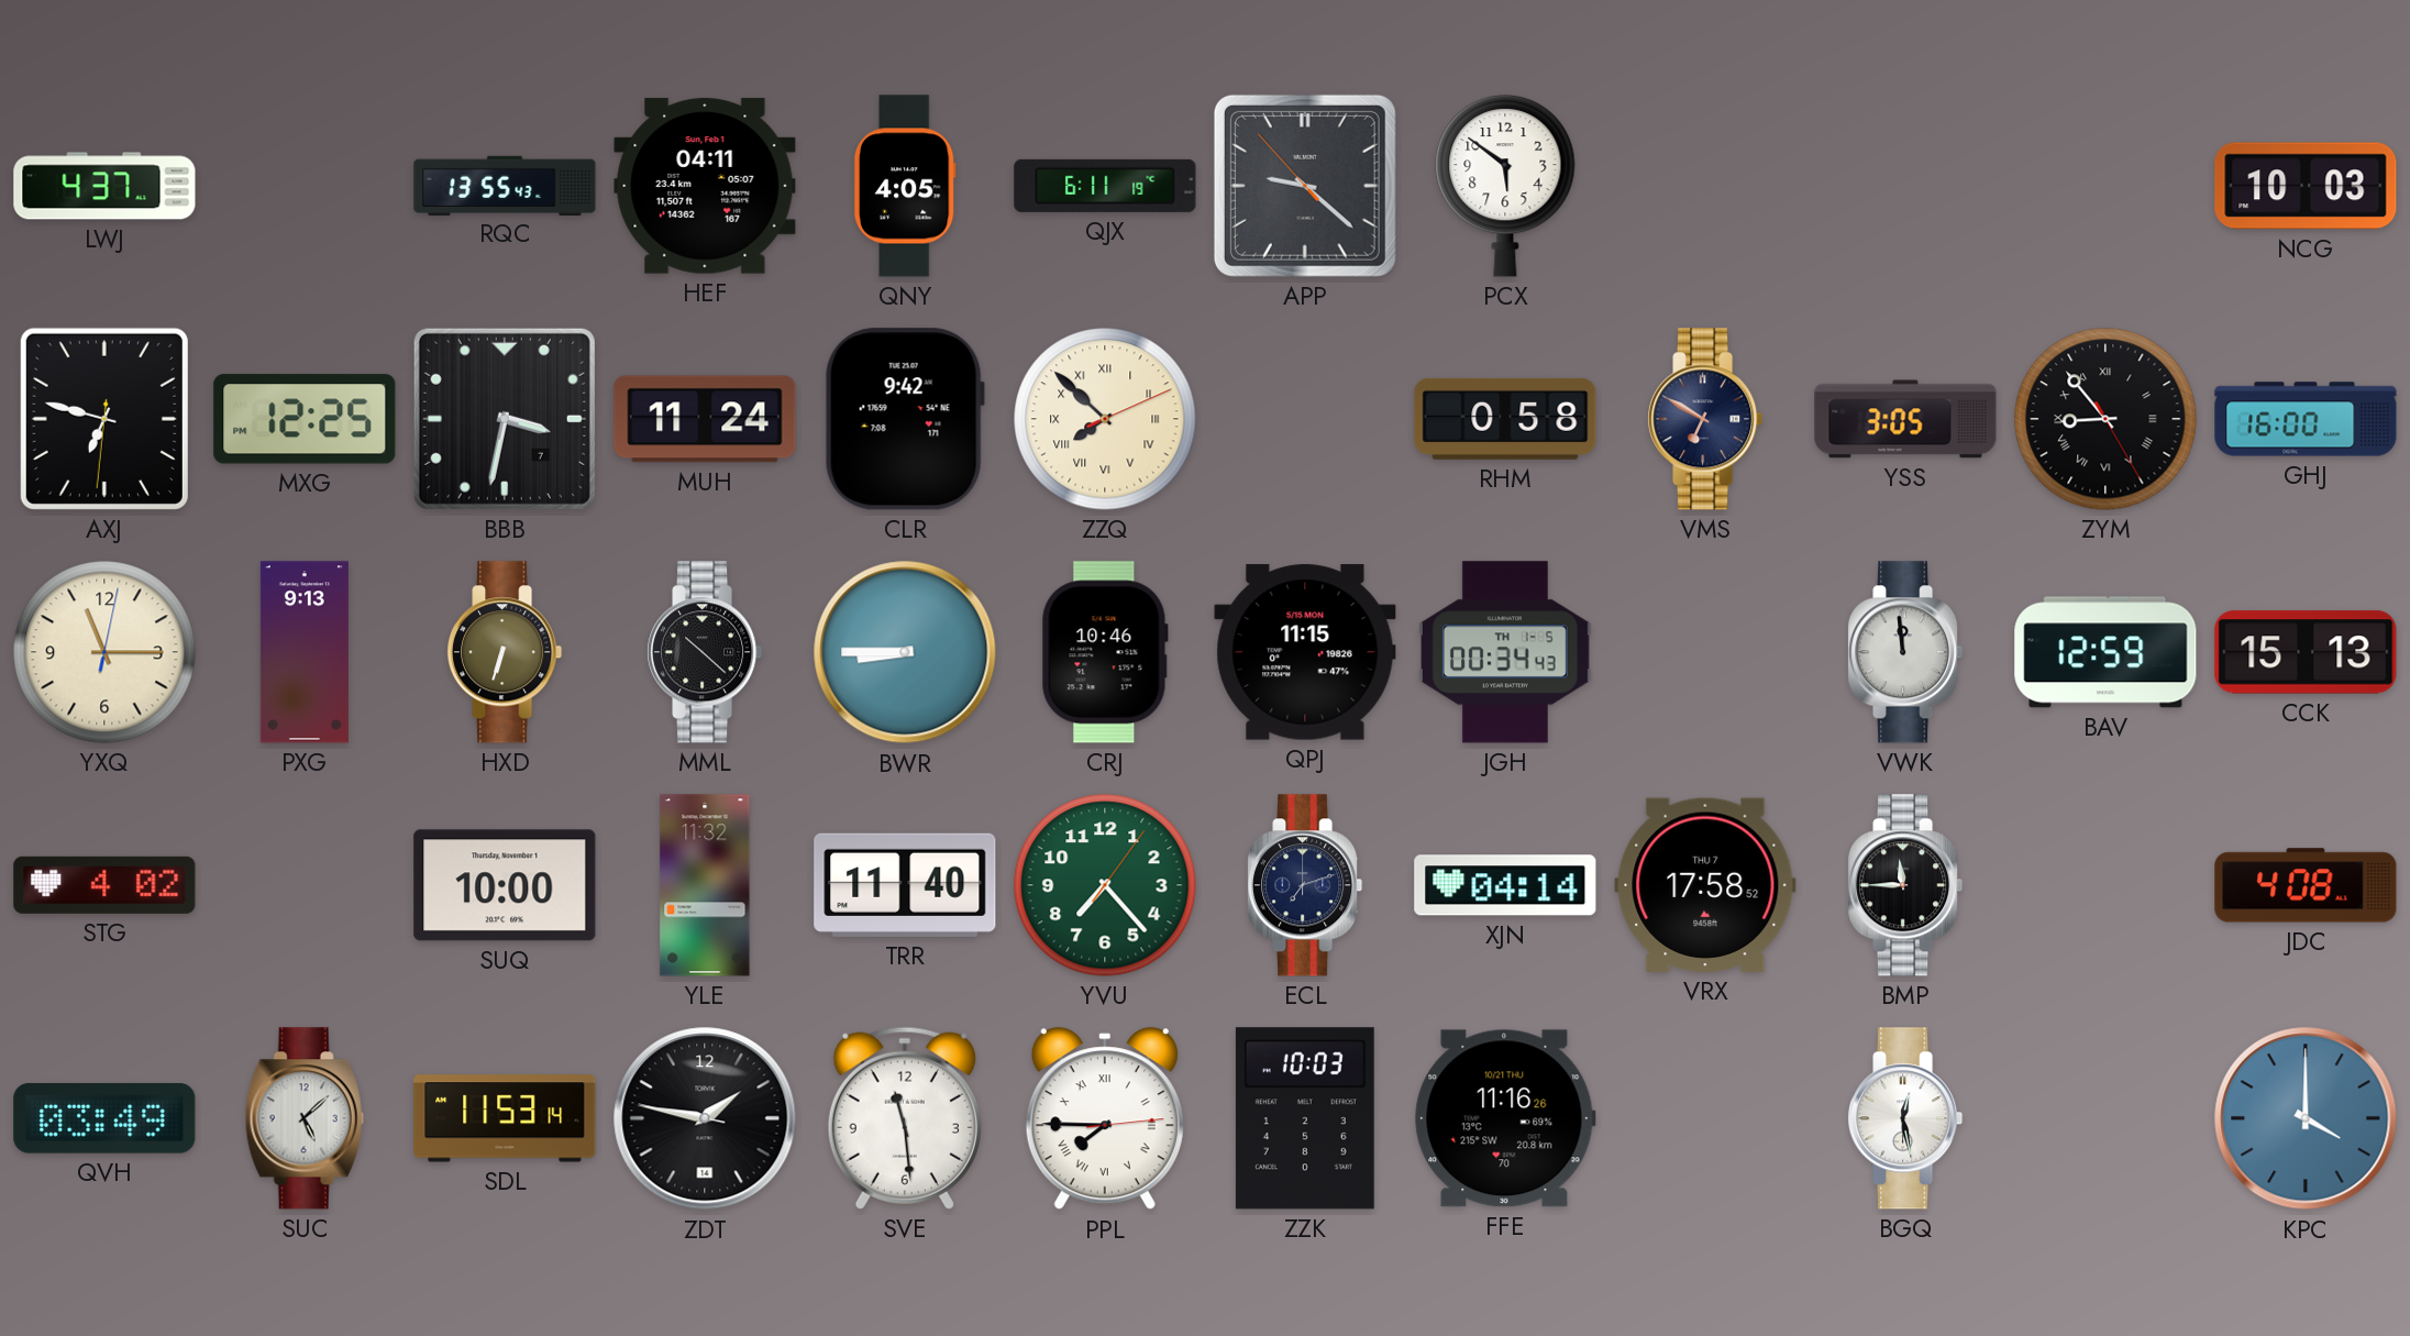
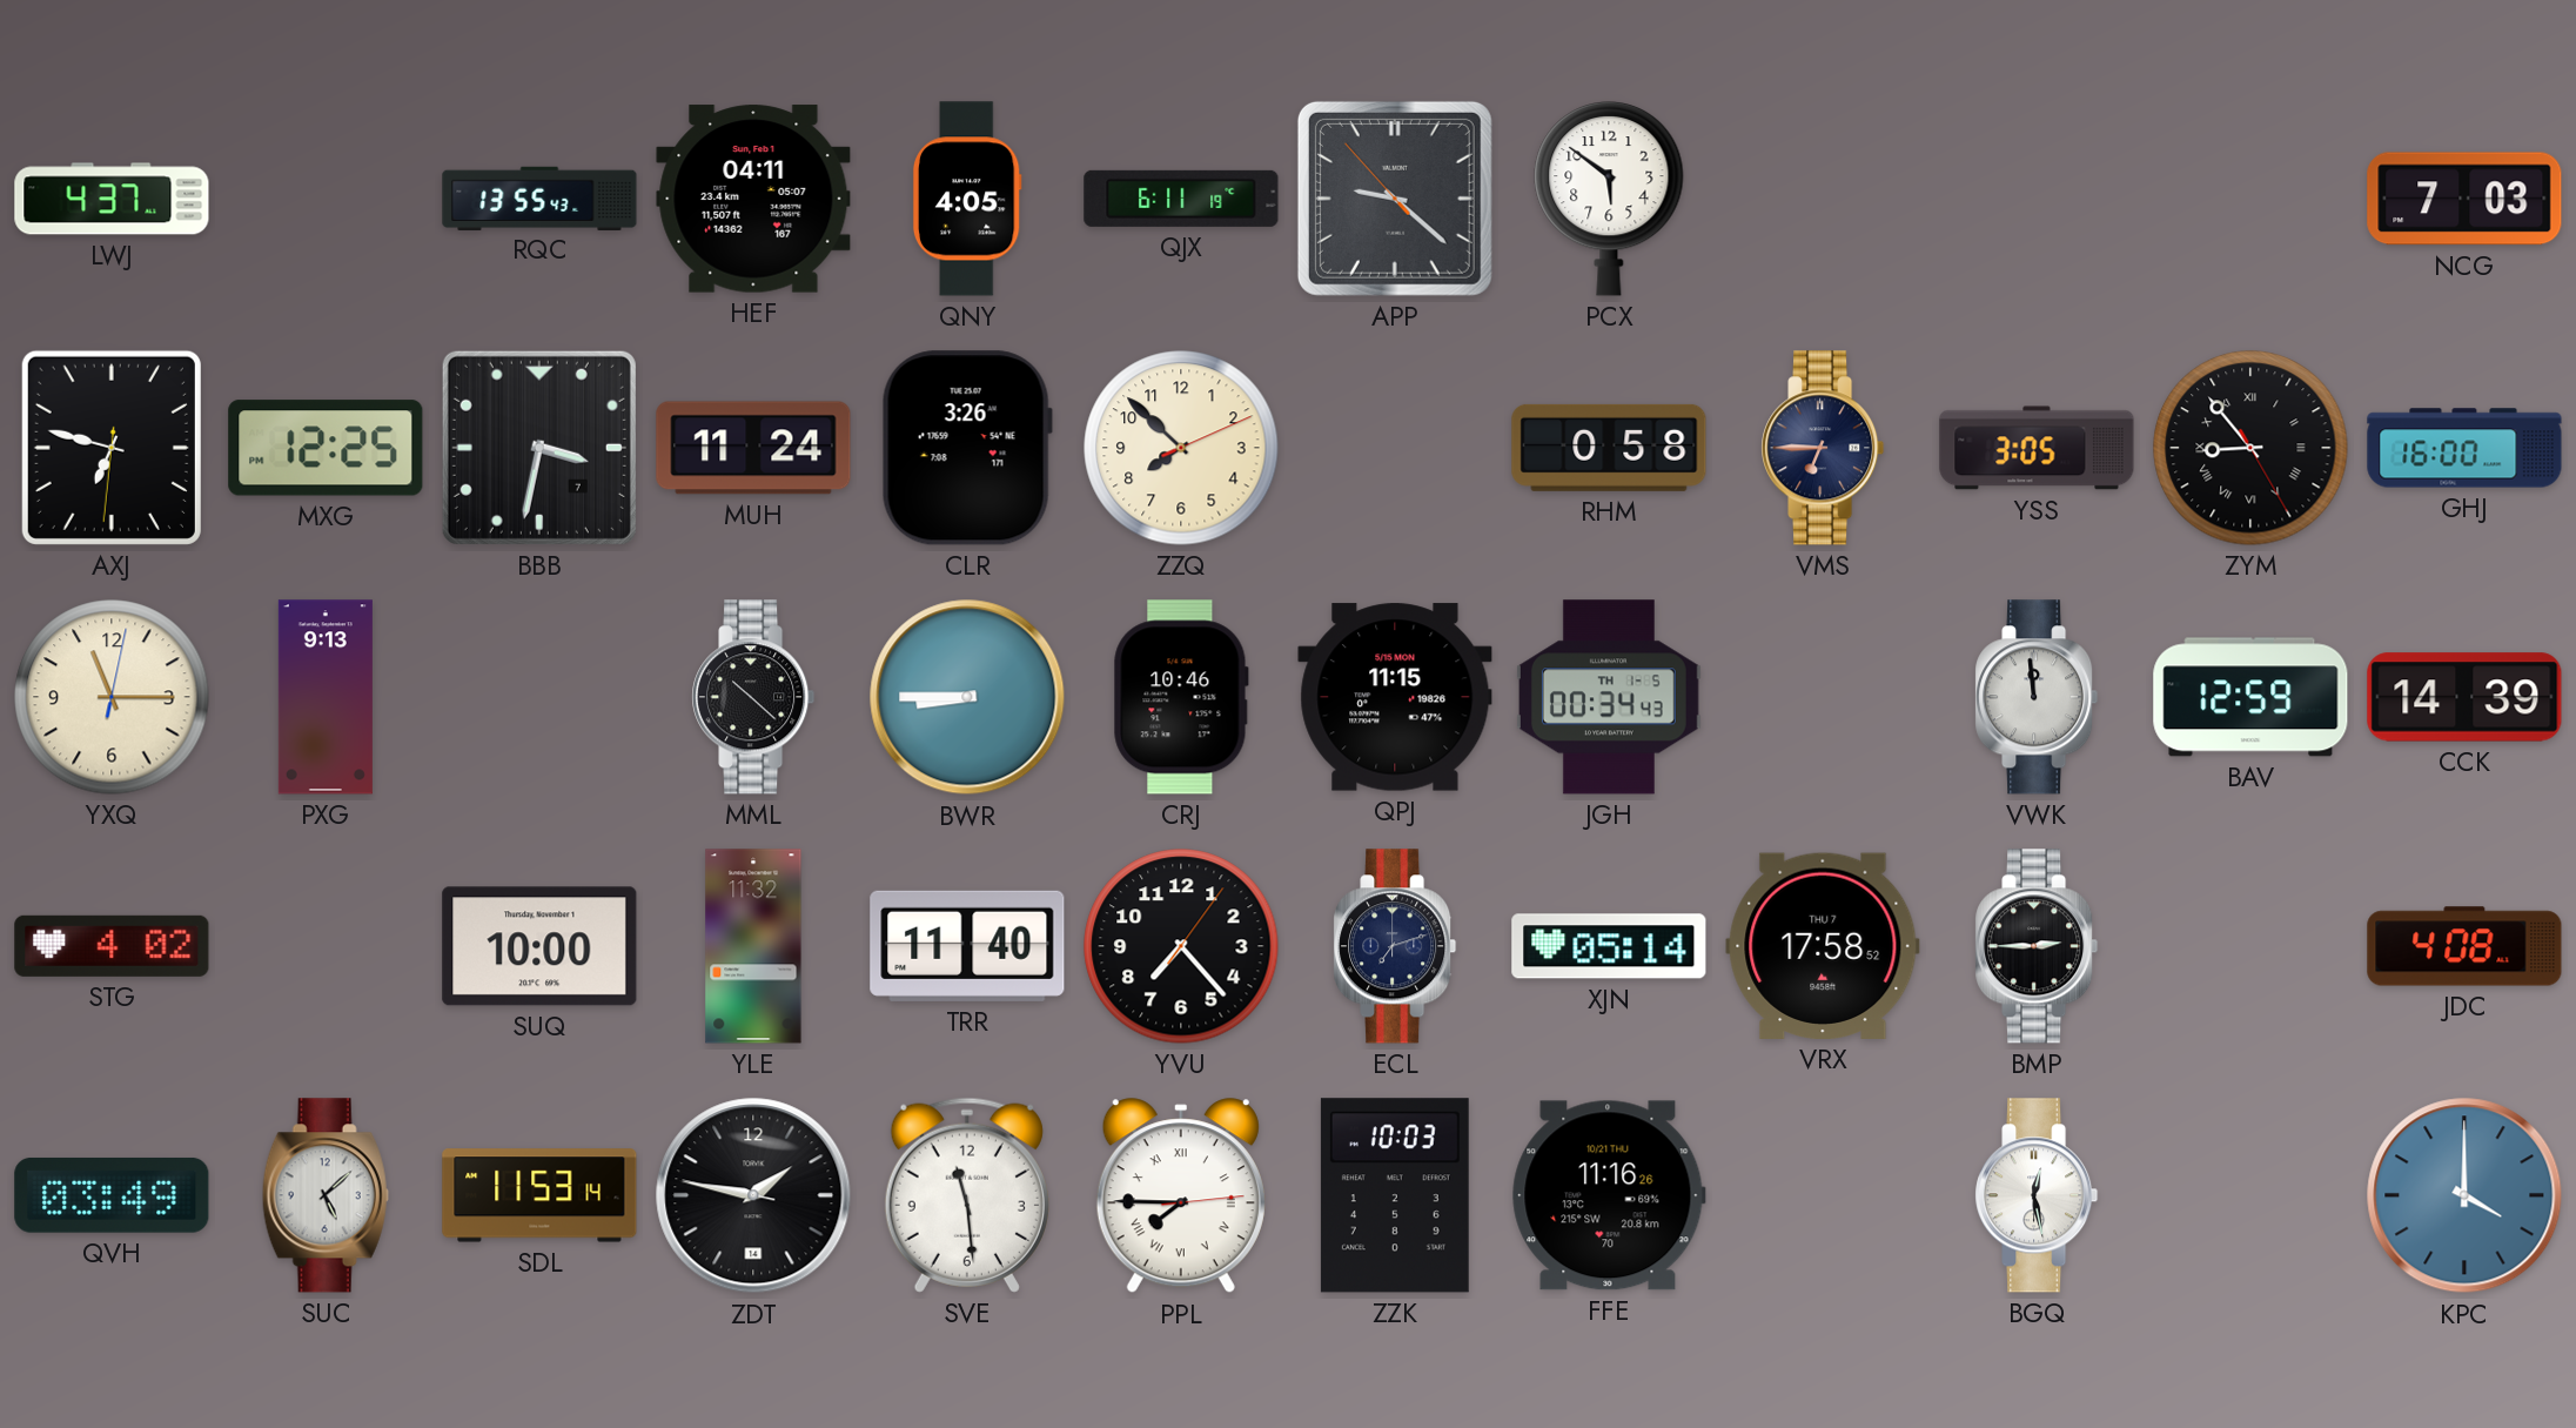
NCG: 10:03 -> 7:03 (2464, 199)
CLR: 9:42 -> 3:26 (967, 448)
ZZQ numerals: Roman -> Arabic (1181, 448)
VMS: 6:50 -> 6:45 (1823, 448)
HXD: 6:33 -> none (505, 652)
CCK: 15:13 -> 14:39 (2464, 697)
YVU dial: green -> black (1181, 946)
XJN: 04:14 -> 05:14 (1609, 946)
BMP: 11:45 -> 2:45 (2037, 946)
